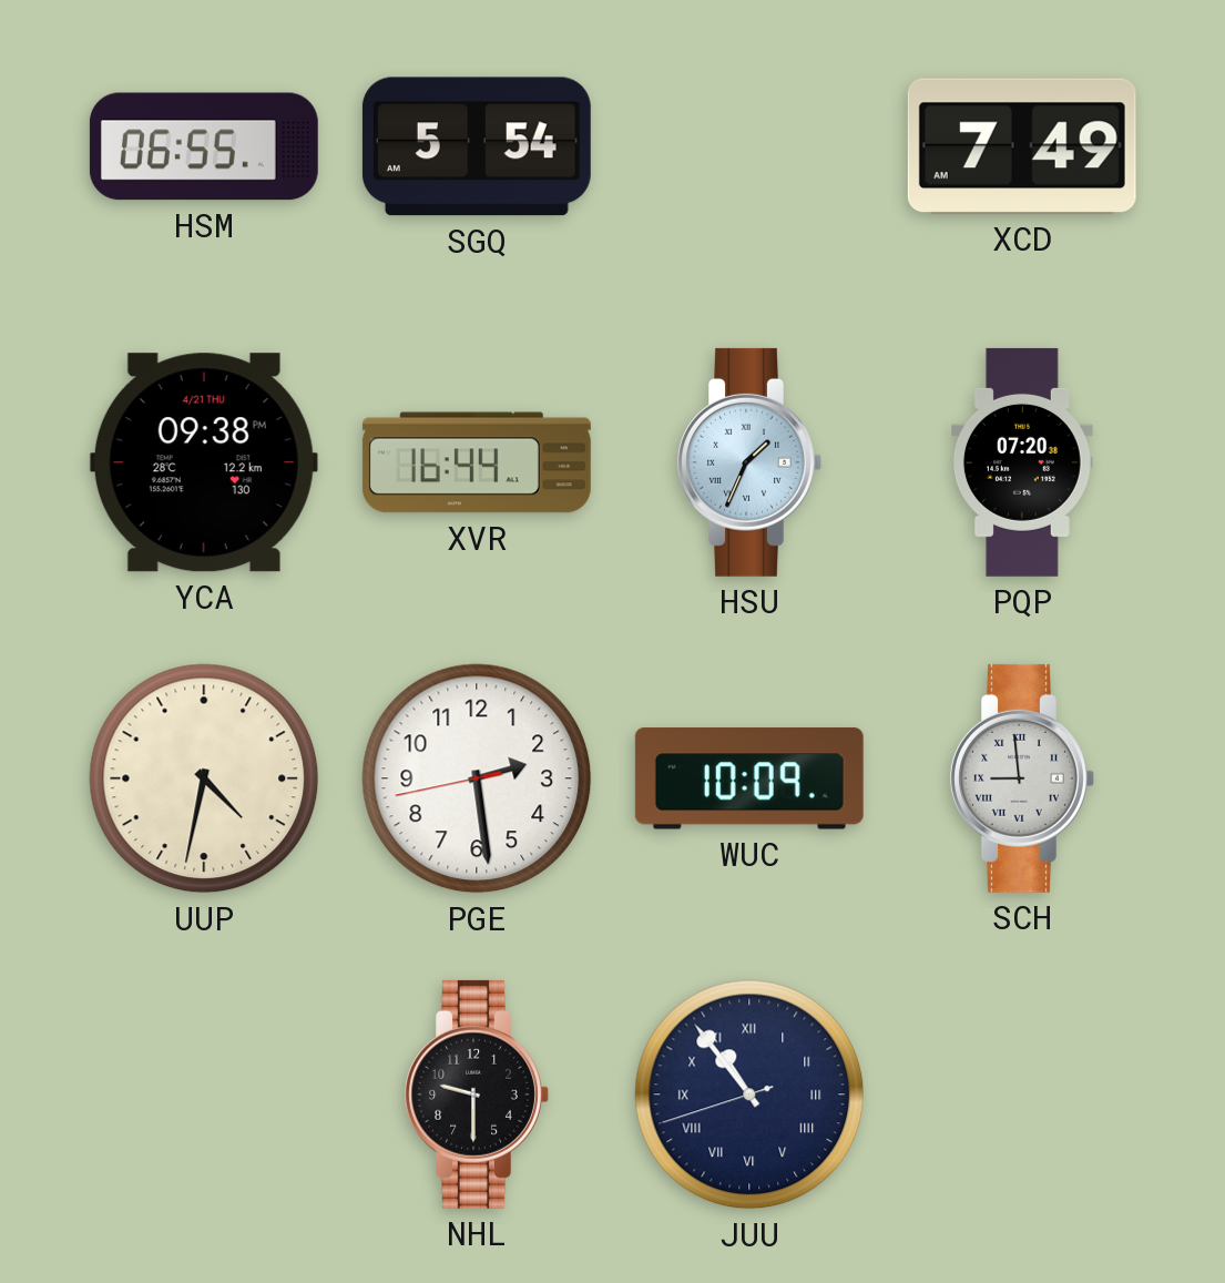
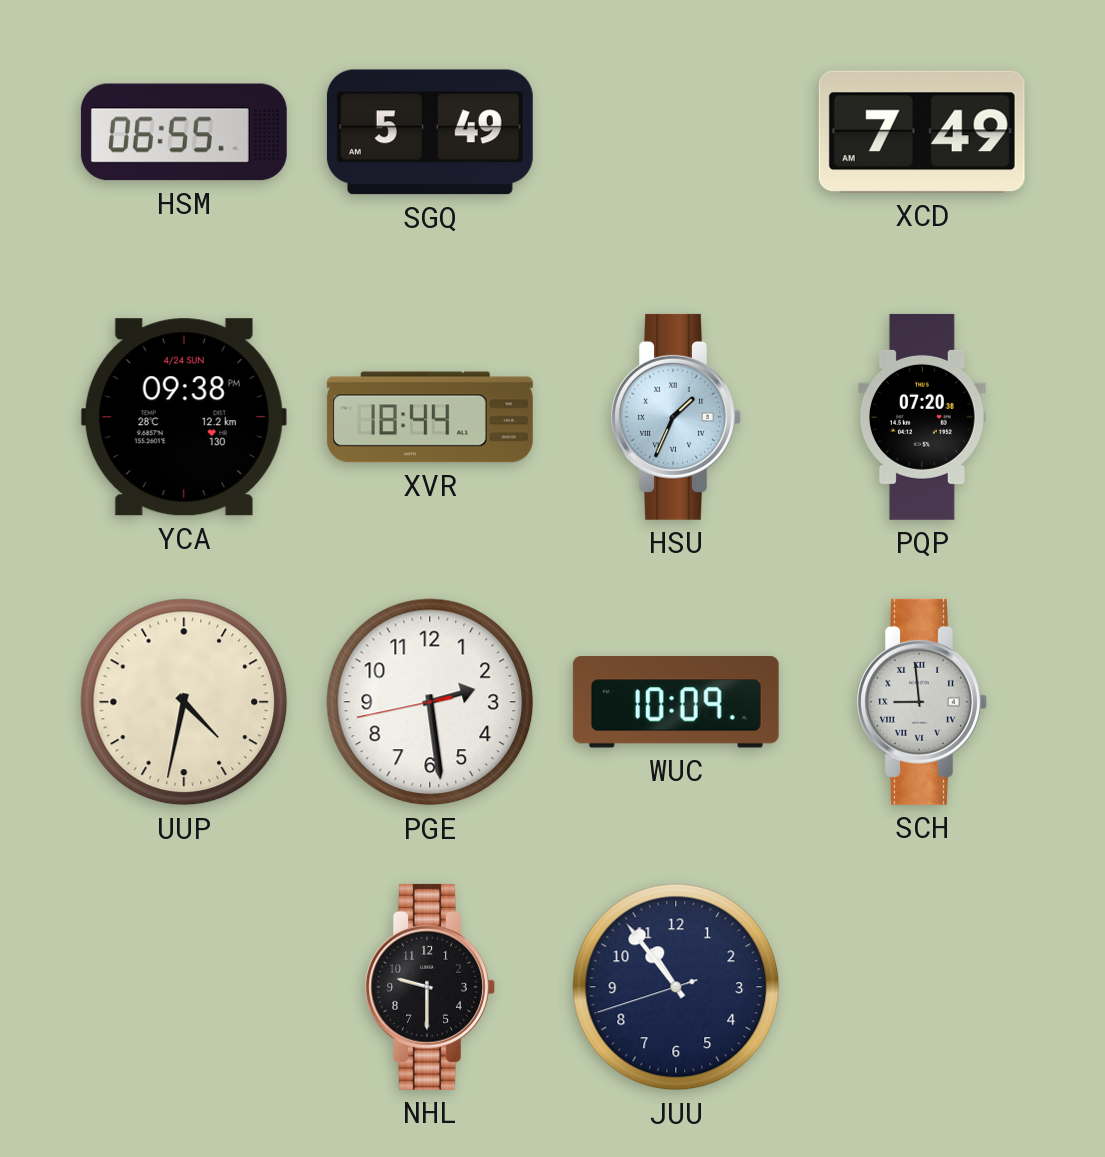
SGQ: 5:54 -> 5:49 (430, 132)
YCA date: 4/21 THU -> 4/24 SUN (184, 417)
XVR: 16:44 -> 18:44 (430, 417)
JUU numerals: Roman -> Arabic (676, 987)
